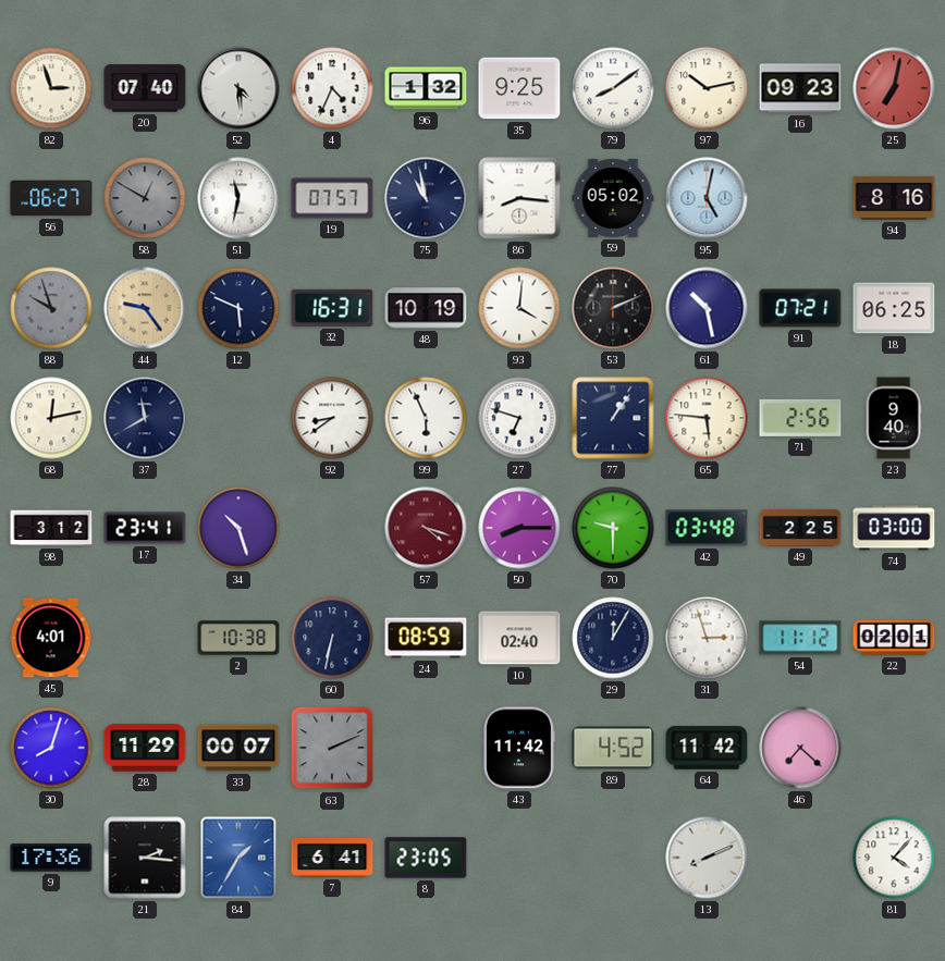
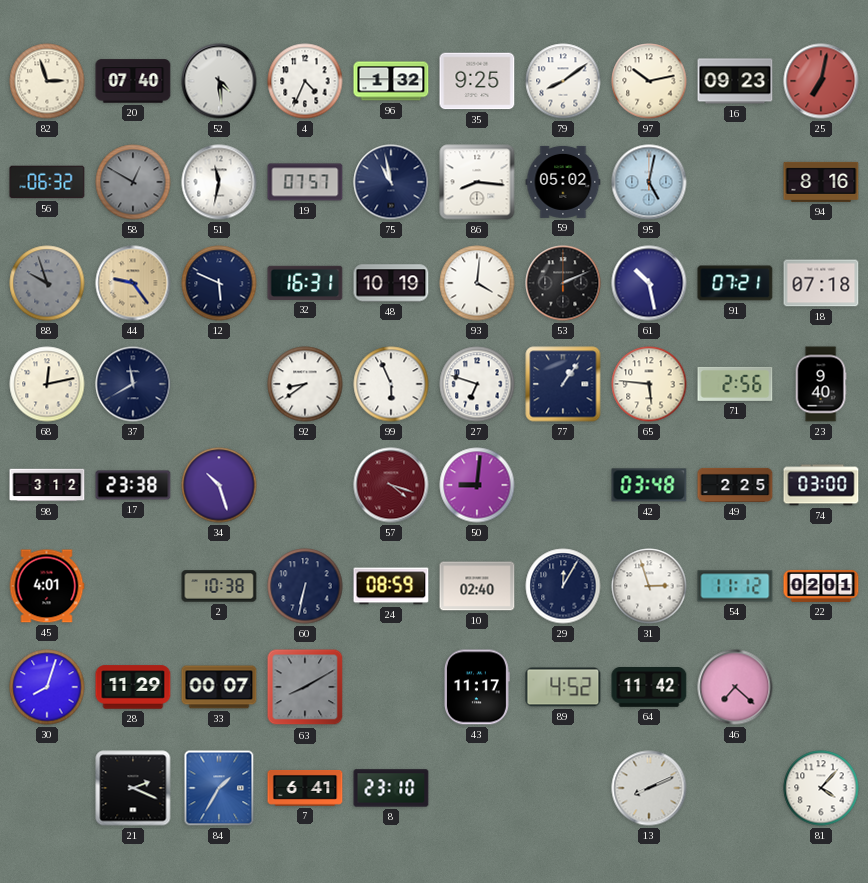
56: 06:27 -> 06:32 (47, 182)
18: 06:25 -> 07:18 (821, 283)
17: 23:41 -> 23:38 (133, 485)
50: 8:15 -> 9:01 (477, 485)
70: 9:30 -> none (613, 528)
63: 2:11 -> 8:10 (305, 687)
43: 11:42 -> 11:17 (476, 687)
9: 17:36 -> none (51, 858)
21: 2:16 -> 2:19 (133, 788)
8: 23:05 -> 23:10 (391, 788)
